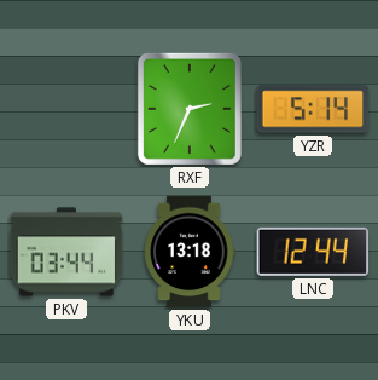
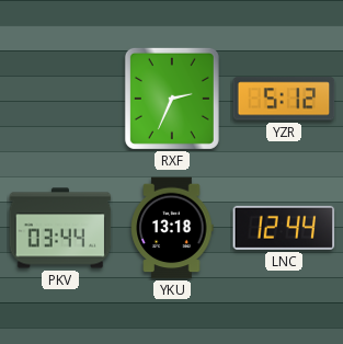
YZR: 5:14 -> 5:12 (284, 99)
